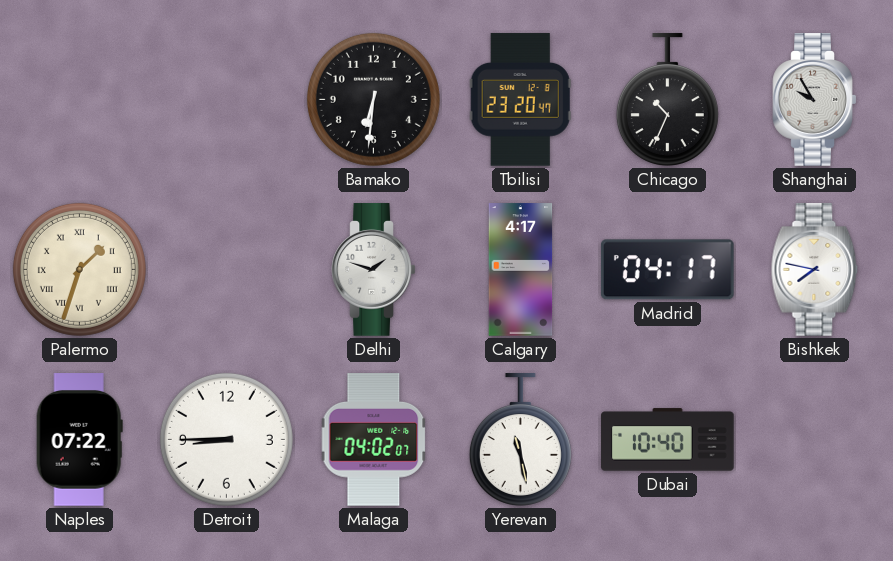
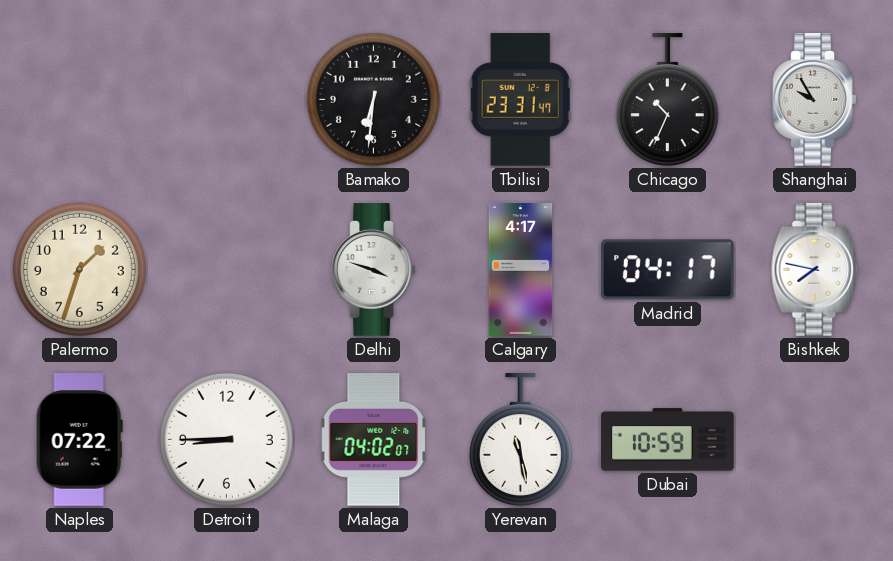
Tbilisi: 23:20 -> 23:31 (520, 100)
Palermo numerals: Roman -> Arabic (79, 269)
Delhi: 1:48 -> 3:48 (374, 270)
Dubai: 10:40 -> 10:59 (668, 440)
